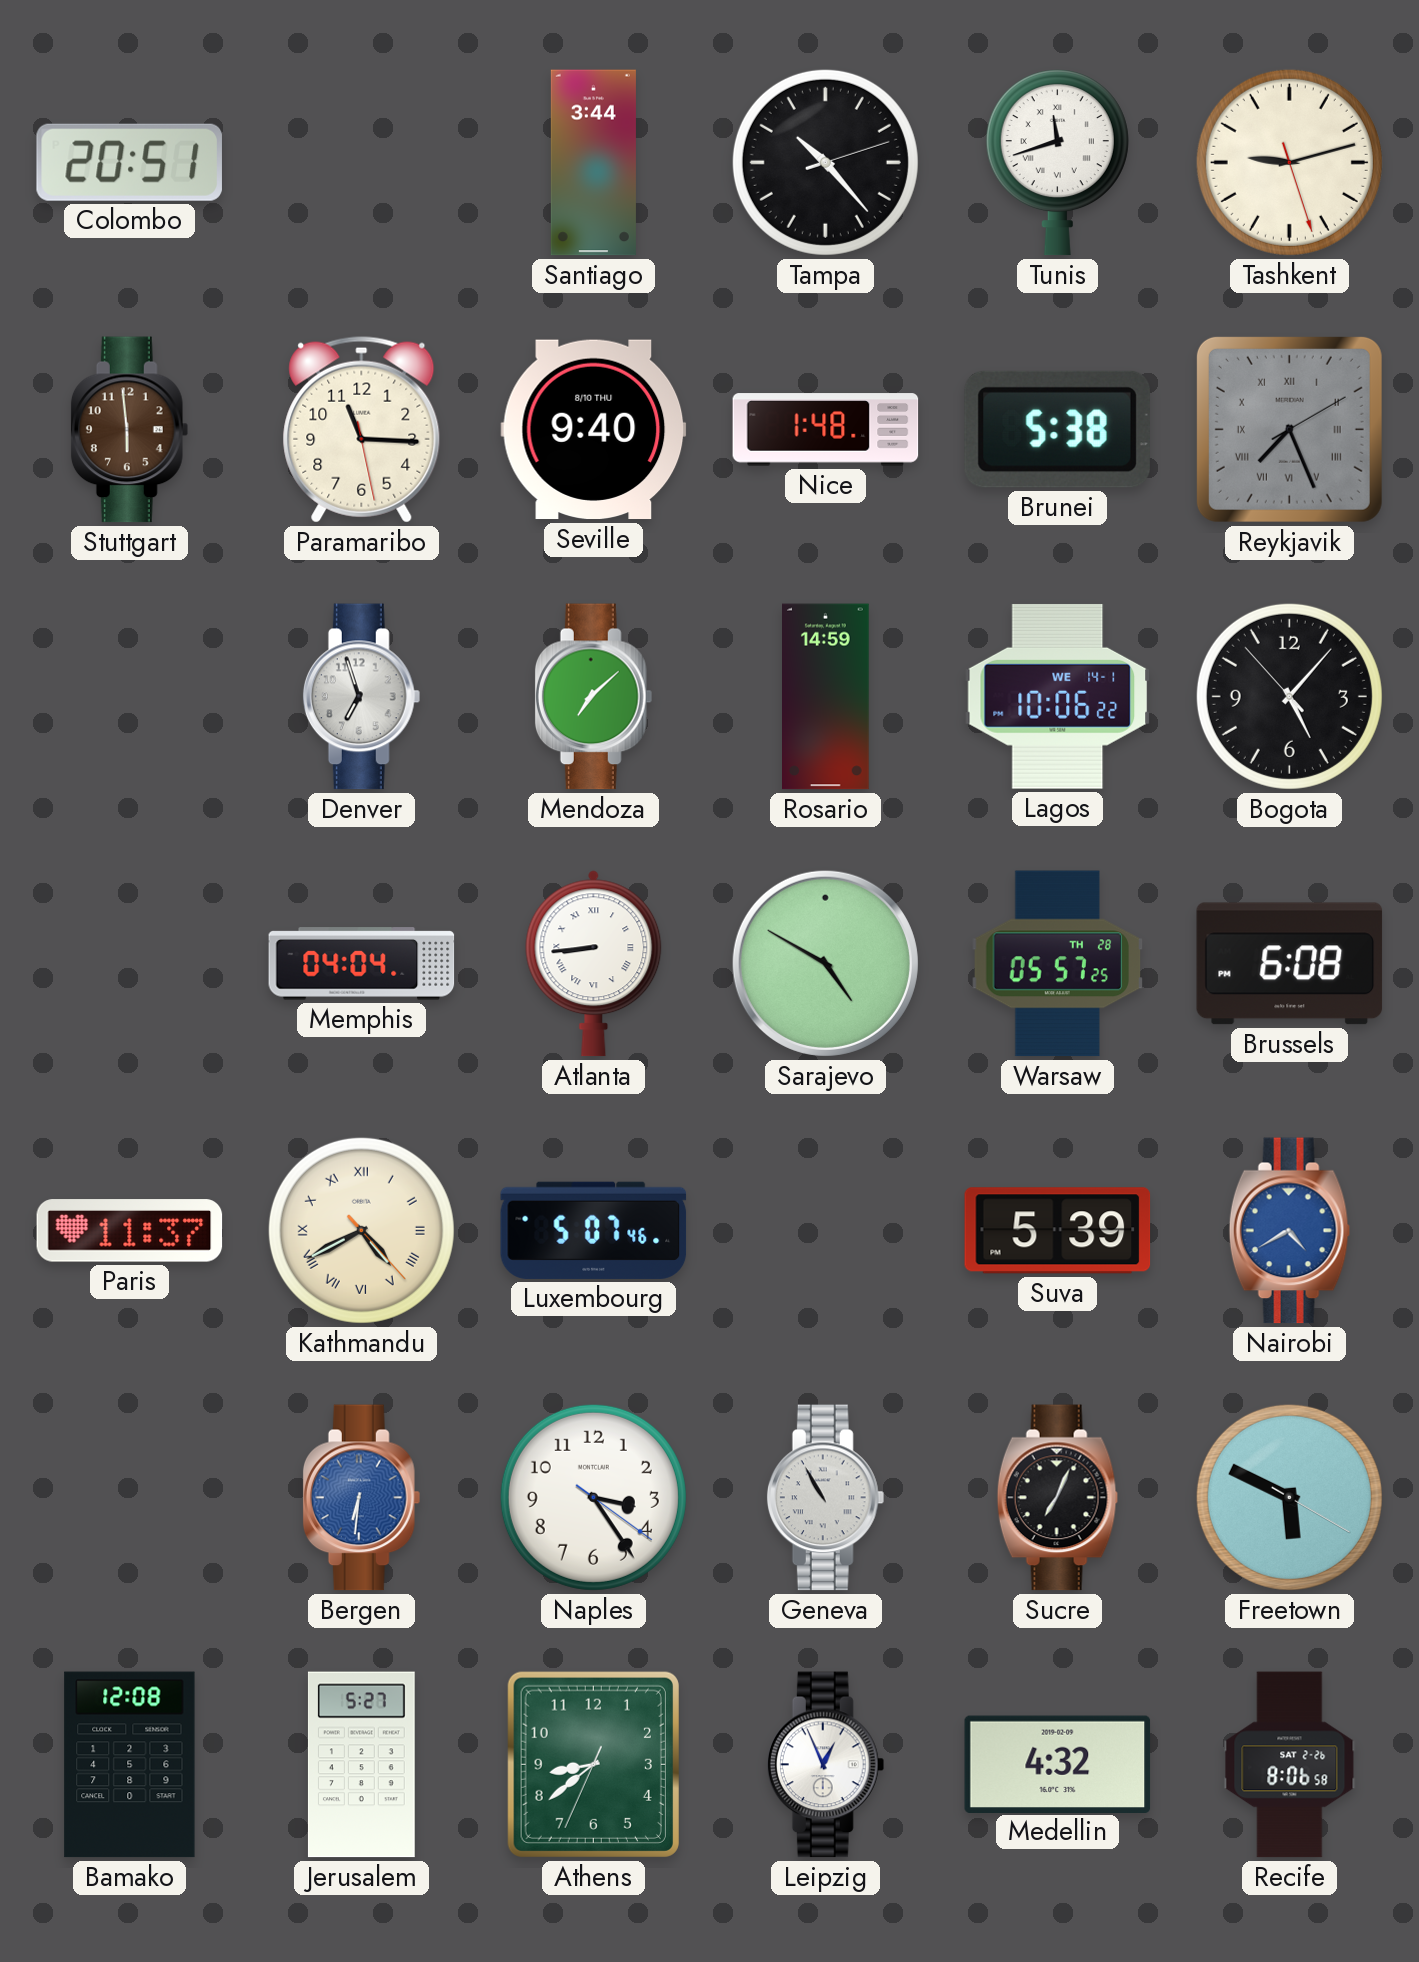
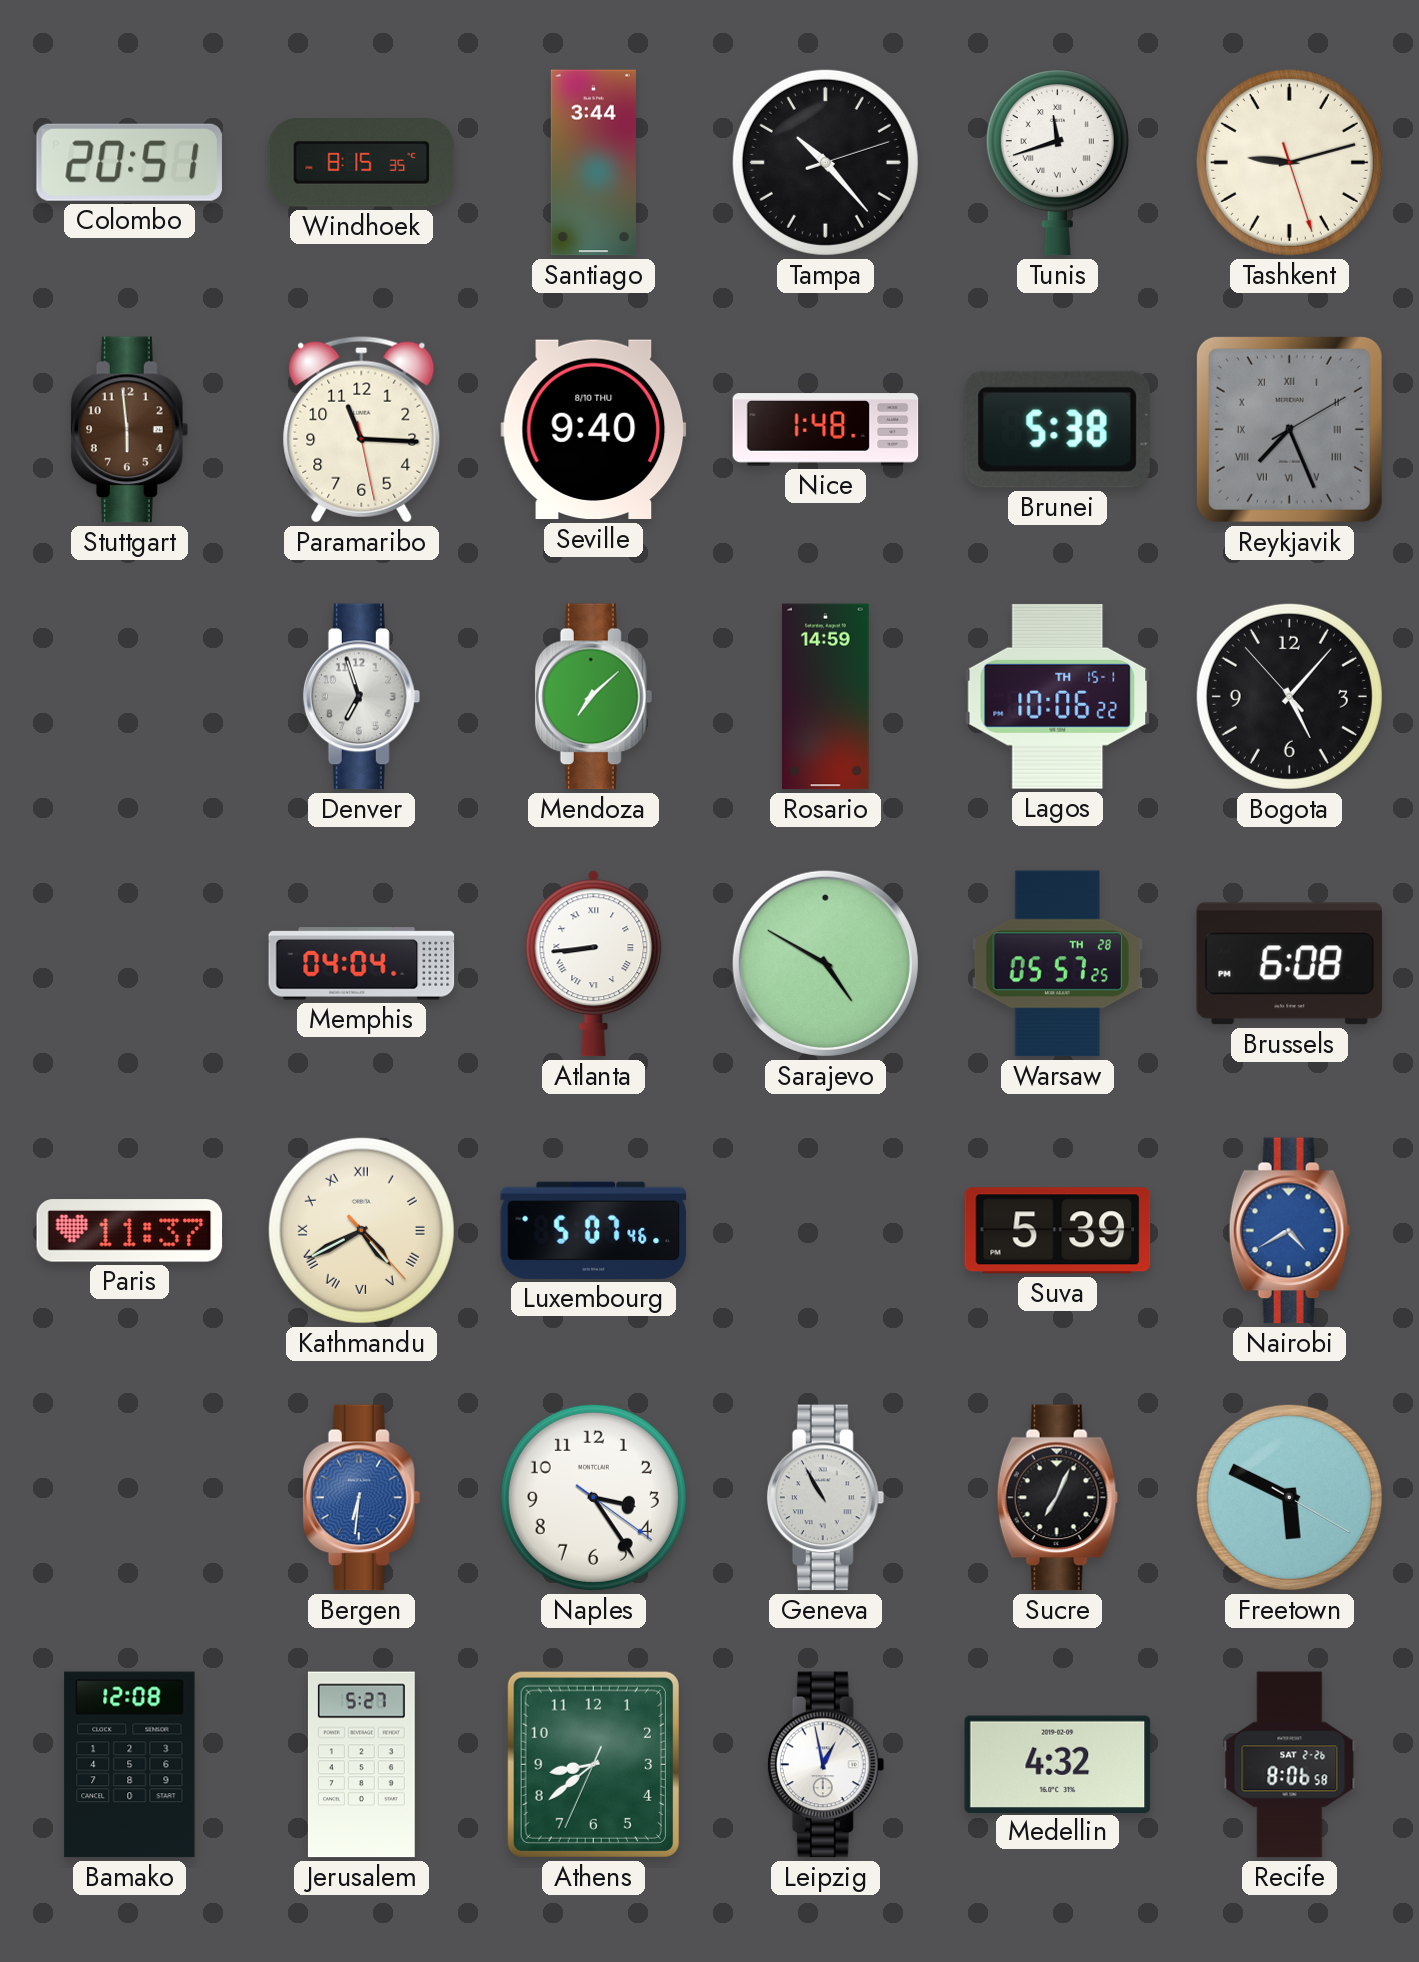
Windhoek: none -> 8:15 (362, 163)
Lagos date: WE 14-1 -> TH 15-1 (1058, 696)
Leipzig: 12:56 -> 12:58 (826, 1765)
